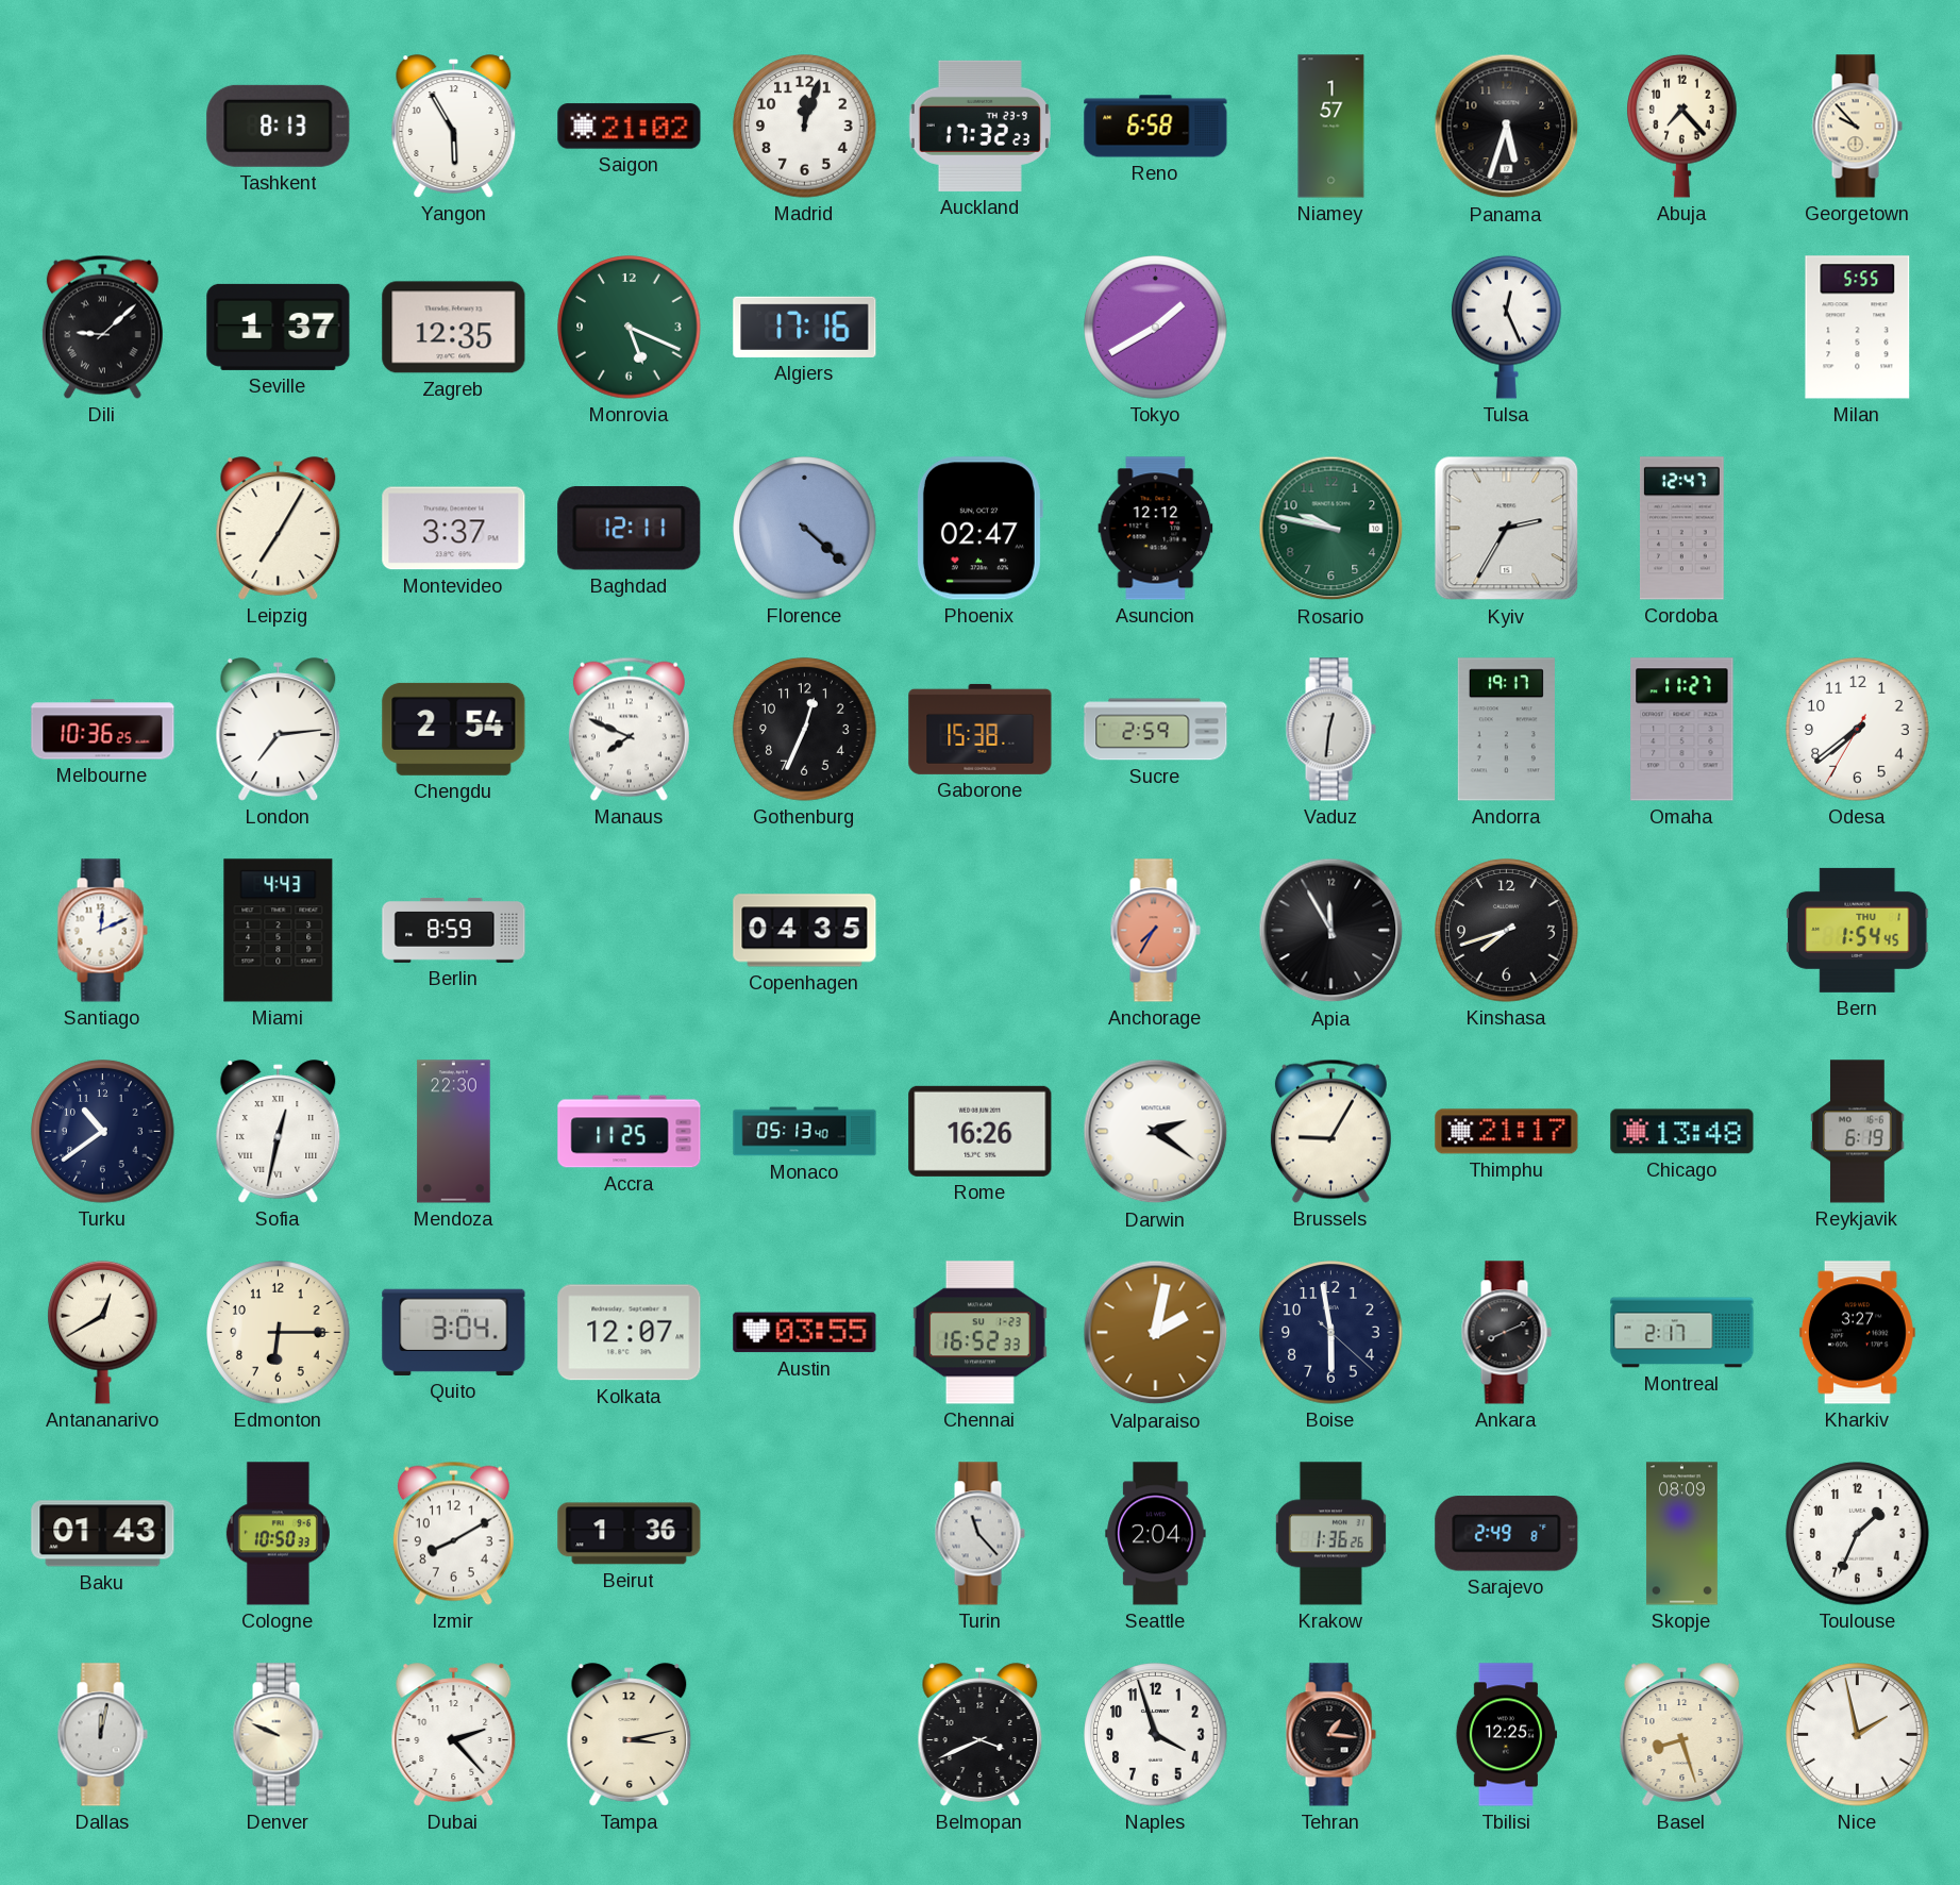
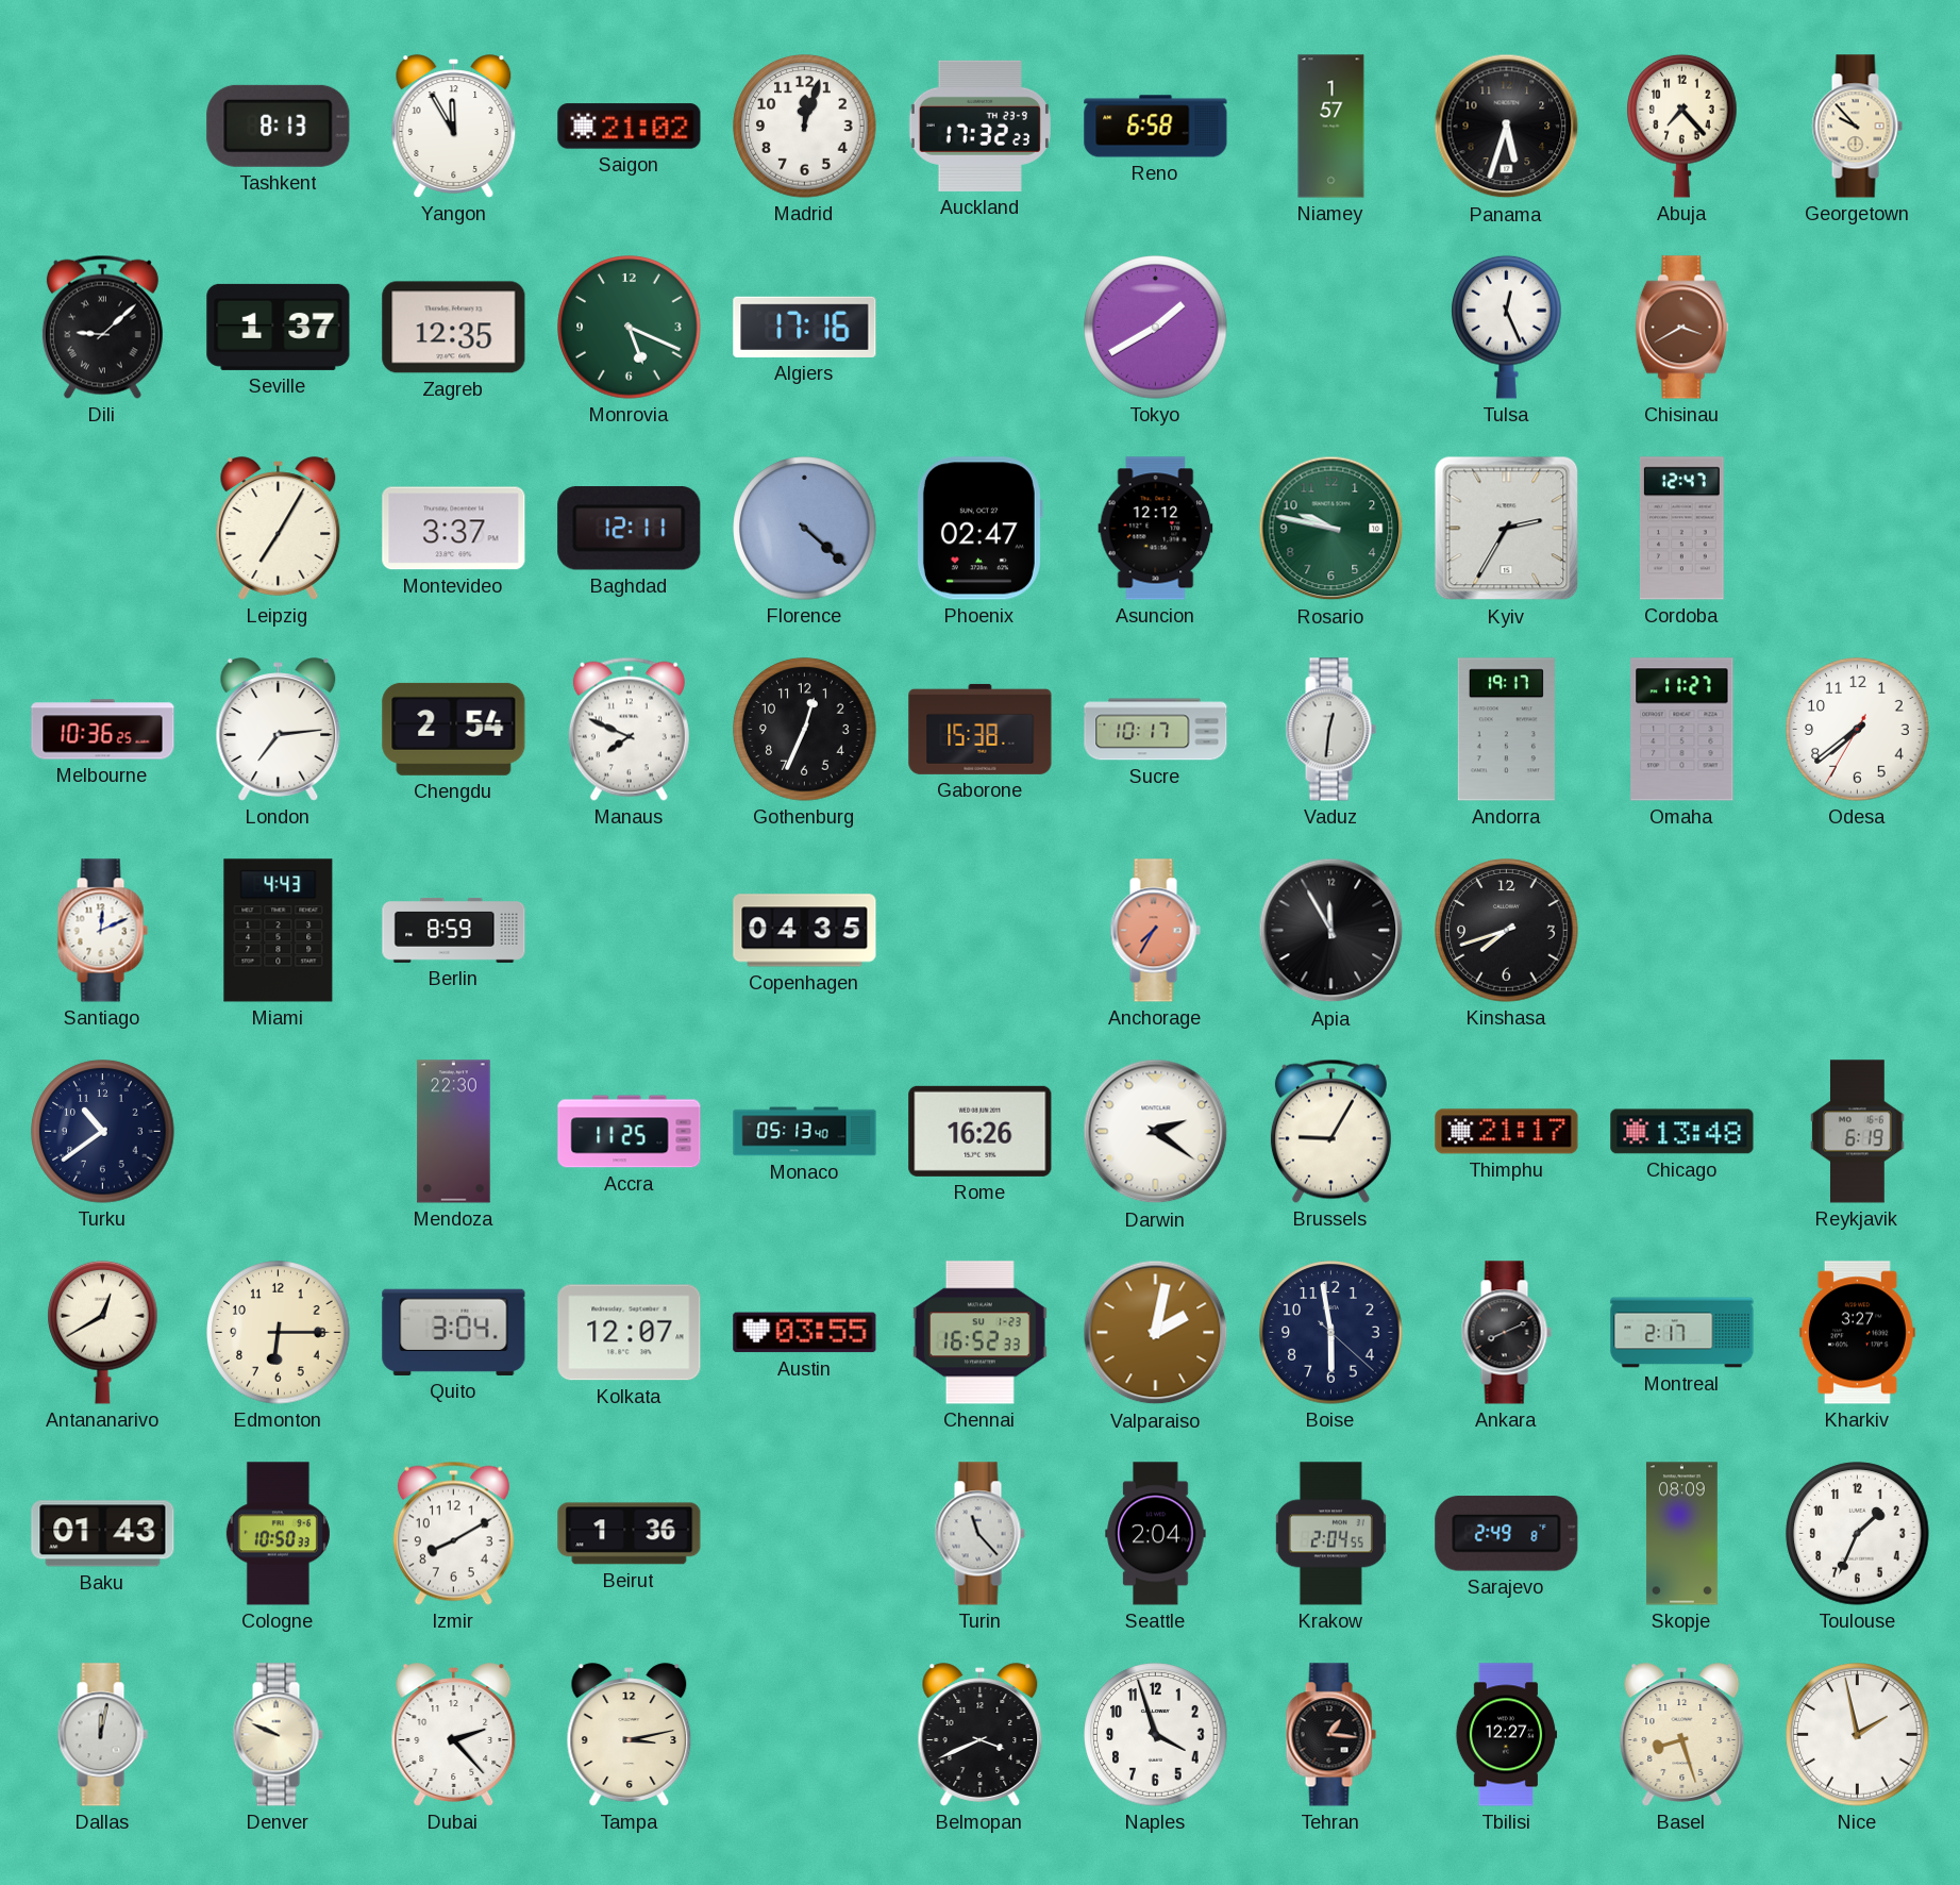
Yangon: 5:55 -> 11:55 (454, 127)
Chisinau: none -> 3:40 (1681, 328)
Milan: 5:55 -> none (1858, 328)
Sucre: 2:59 -> 10:17 (1156, 730)
Bern: 1:54 -> none (1858, 930)
Sofia: 12:32 -> none (279, 1132)
Krakow: 1:36 -> 2:04 (1330, 1534)
Tbilisi: 12:25 -> 12:27 (1506, 1735)
